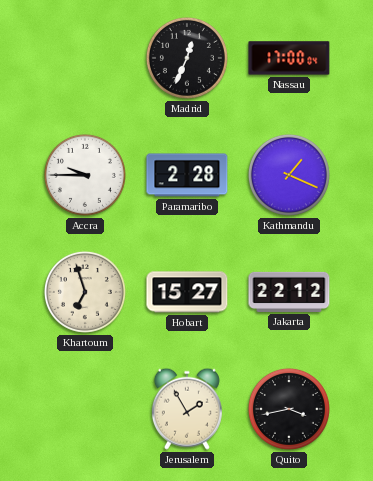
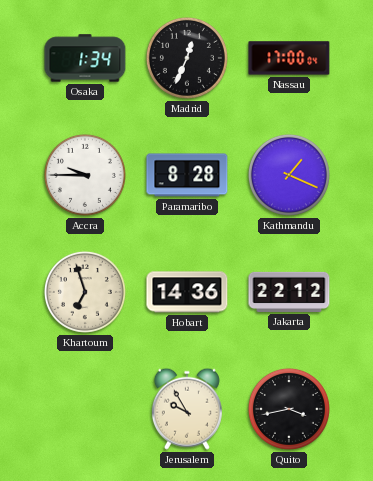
Osaka: none -> 1:34 (85, 58)
Paramaribo: 2:28 -> 8:28 (187, 175)
Hobart: 15:27 -> 14:36 (187, 292)
Jerusalem: 1:55 -> 9:55 (187, 409)
